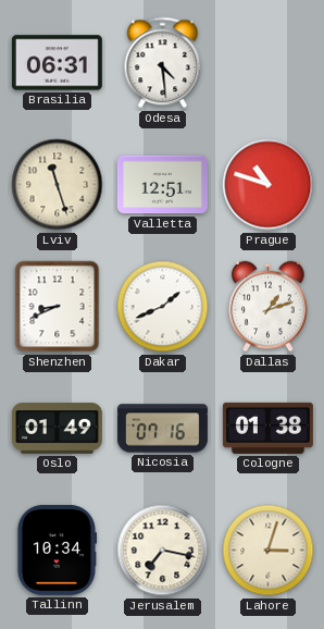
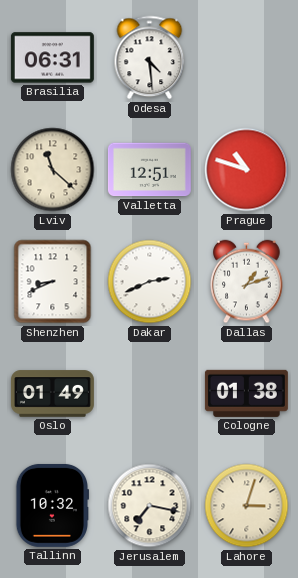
Lviv: 11:27 -> 11:22 (53, 170)
Dakar: 1:41 -> 2:41 (150, 282)
Nicosia: 07:16 -> none (162, 429)
Tallinn: 10:34 -> 10:32 (51, 505)
